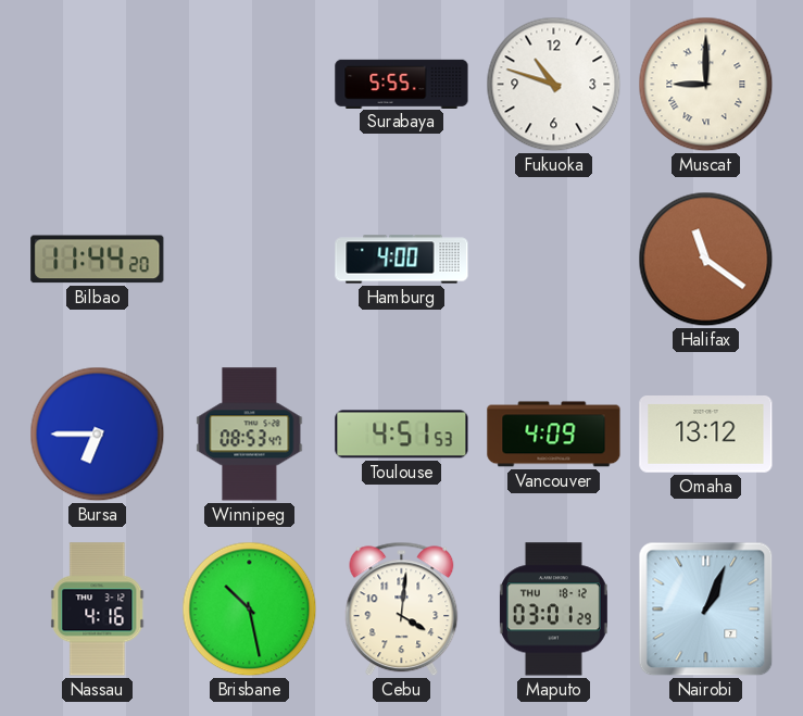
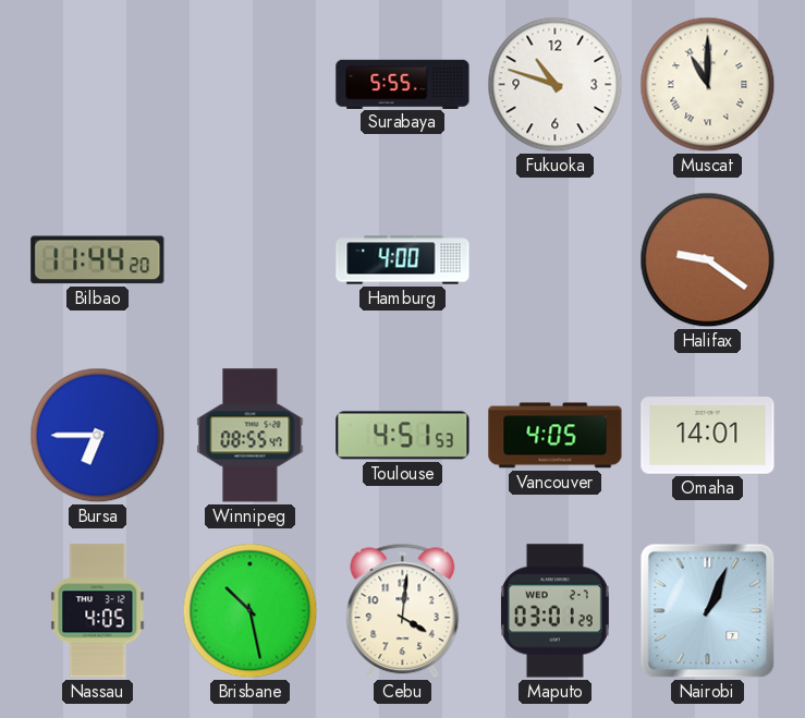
Muscat: 9:00 -> 11:00 (708, 85)
Halifax: 11:21 -> 9:21 (708, 260)
Winnipeg: 08:53 -> 08:55 (251, 436)
Vancouver: 4:09 -> 4:05 (556, 436)
Omaha: 13:12 -> 14:01 (708, 436)
Nassau: 4:16 -> 4:05 (98, 611)
Maputo date: THU 18-12 -> WED 2-7 (554, 611)
